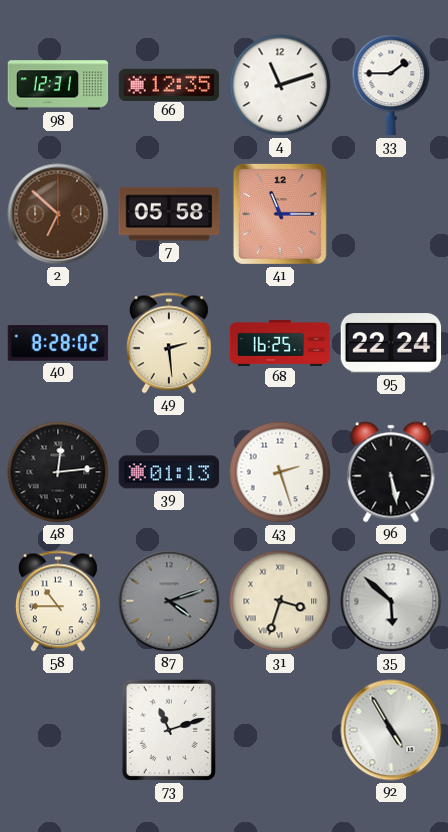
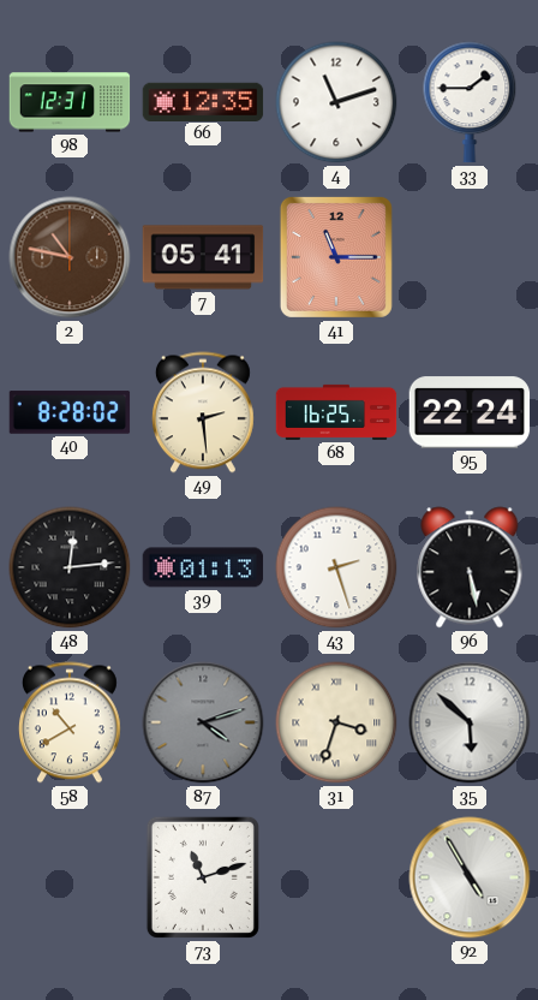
2: 6:52 -> 10:47 (70, 257)
7: 05:58 -> 05:41 (203, 257)
58: 10:45 -> 10:40 (70, 722)
